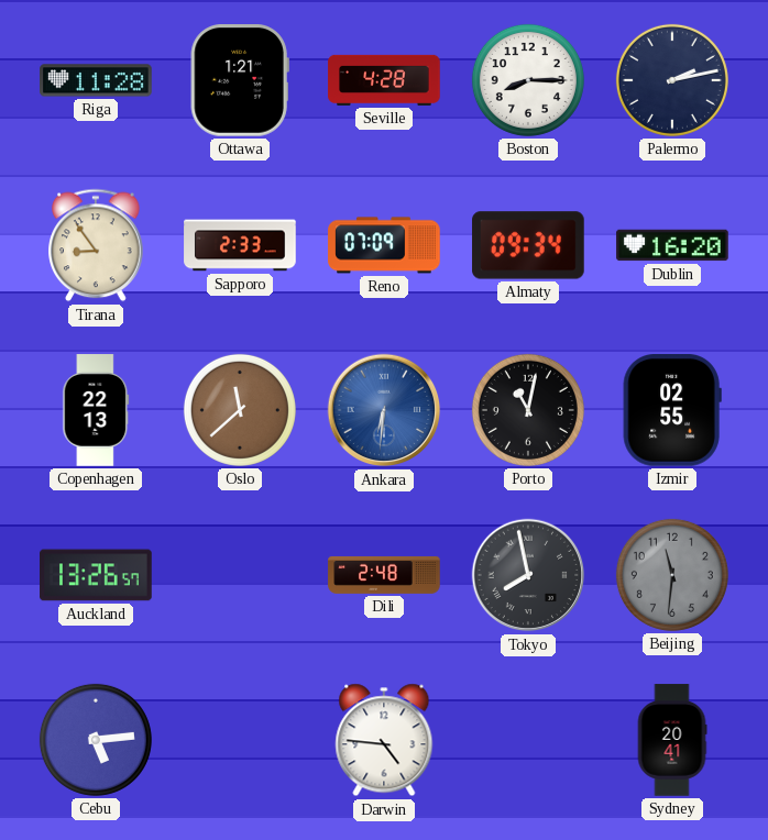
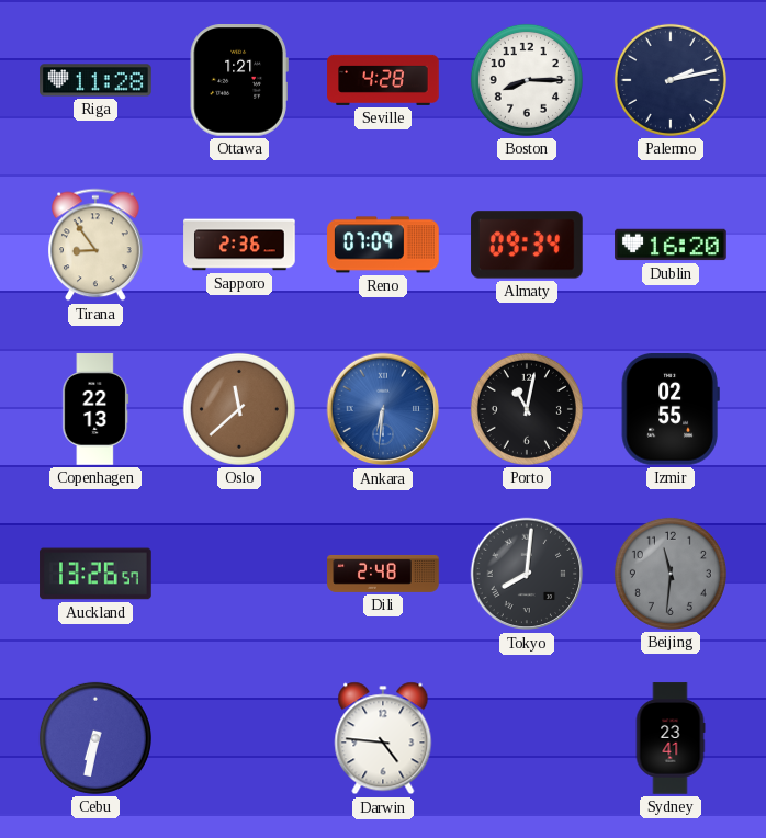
Sapporo: 2:33 -> 2:36 (239, 245)
Tokyo: 7:58 -> 8:01 (527, 574)
Cebu: 5:14 -> 6:32 (95, 738)
Sydney: 20:41 -> 23:41 (671, 738)
